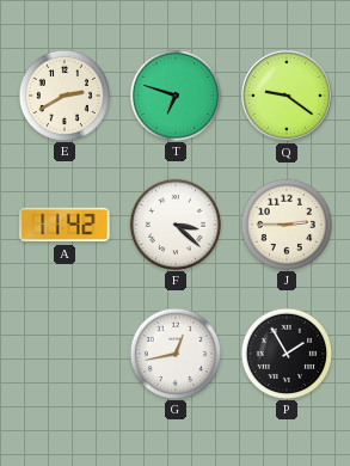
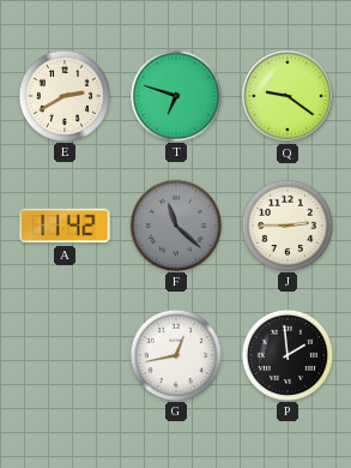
F: 3:22 -> 11:22 (175, 224)
F dial: white -> grey (175, 224)
P: 1:55 -> 1:59 (286, 354)
